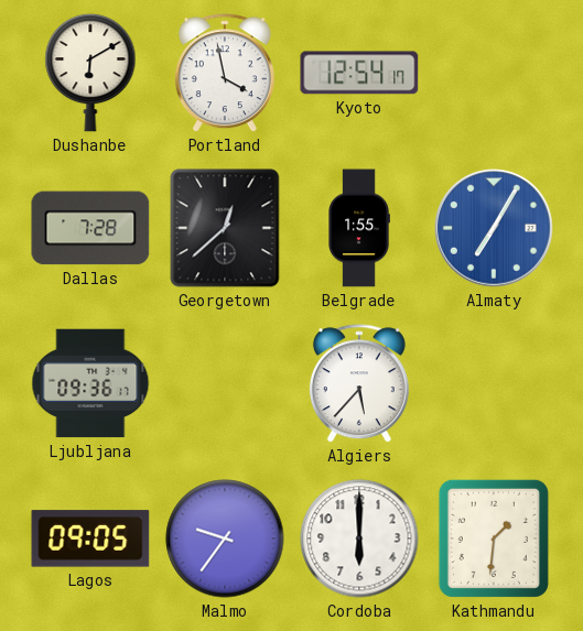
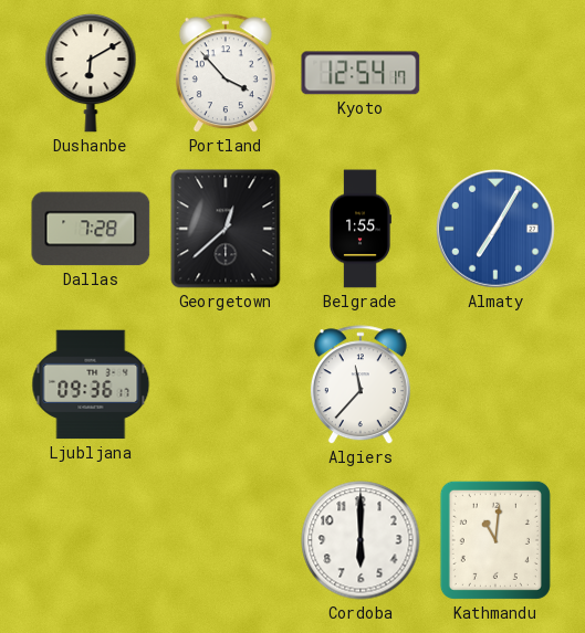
Portland: 3:58 -> 3:53 (226, 74)
Algiers: 5:37 -> 11:37 (361, 386)
Lagos: 09:05 -> none (90, 538)
Malmo: 9:36 -> none (225, 538)
Kathmandu: 1:31 -> 11:01 (495, 540)
